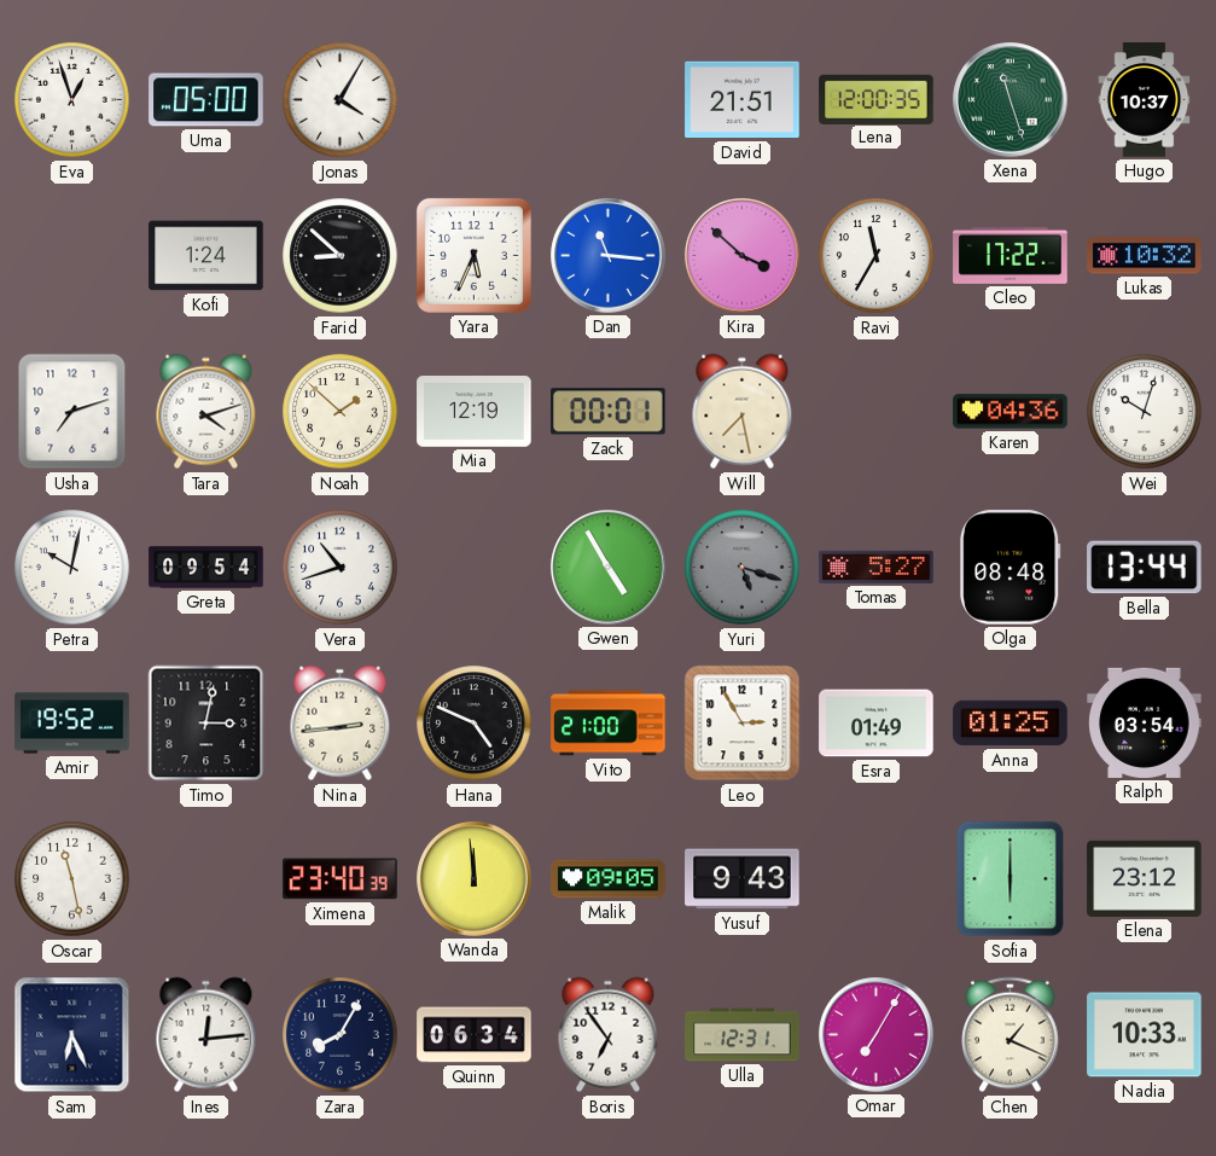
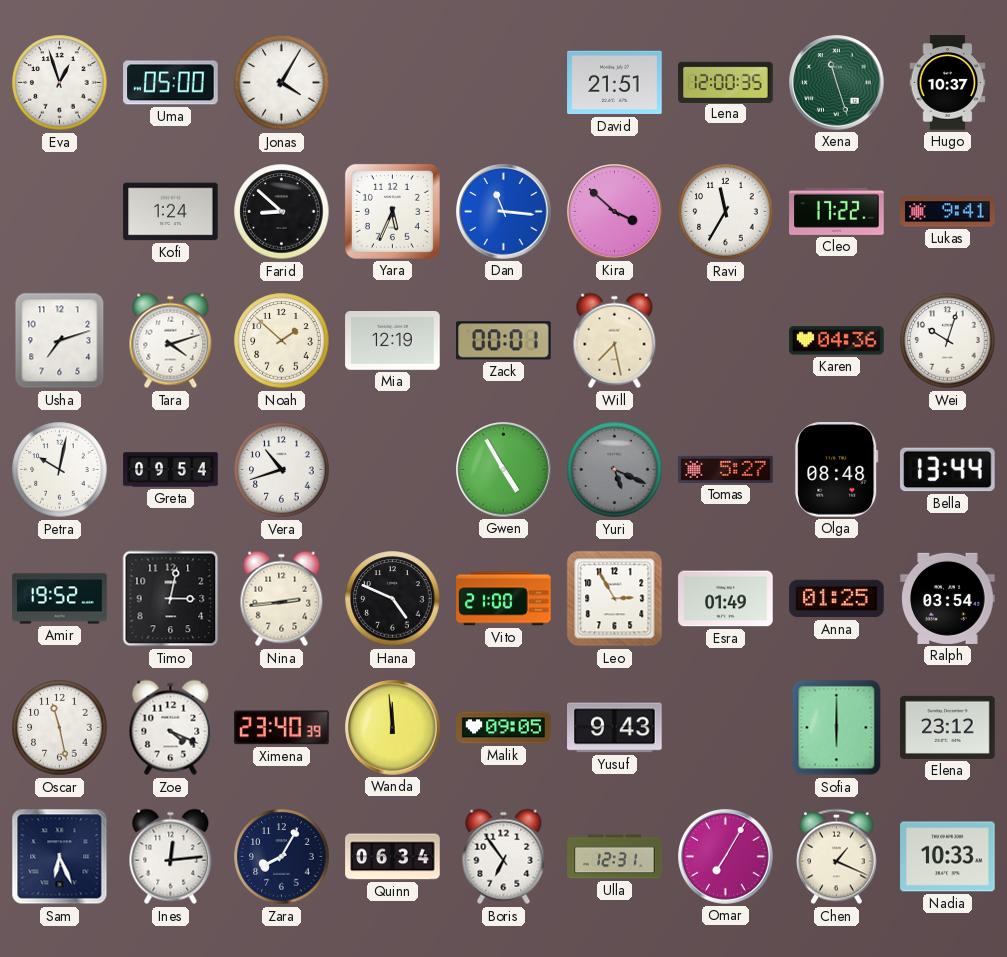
Lukas: 10:32 -> 9:41 (948, 212)
Yuri: 5:18 -> 5:19 (615, 470)
Zoe: none -> 4:19 (171, 728)
